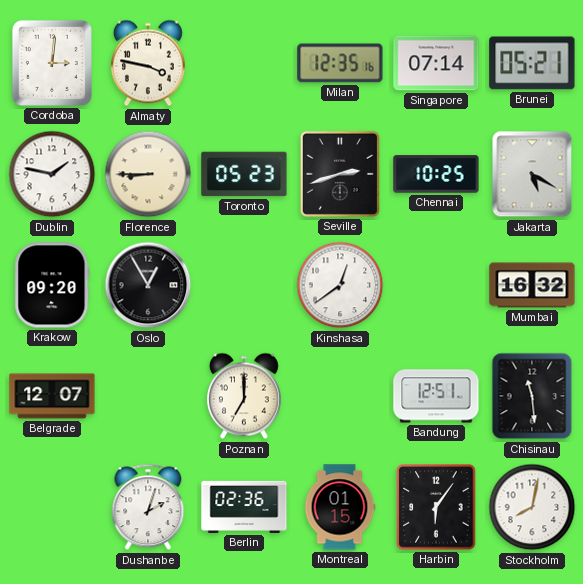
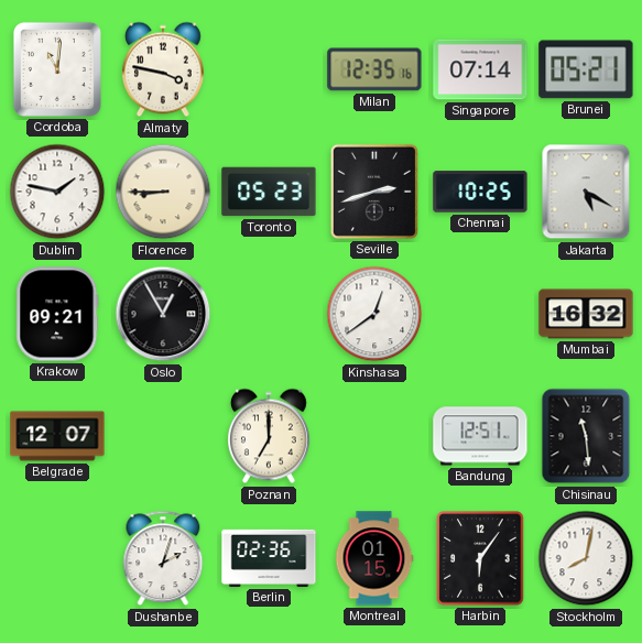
Cordoba: 3:01 -> 11:01 (57, 69)
Krakow: 09:20 -> 09:21 (57, 314)
